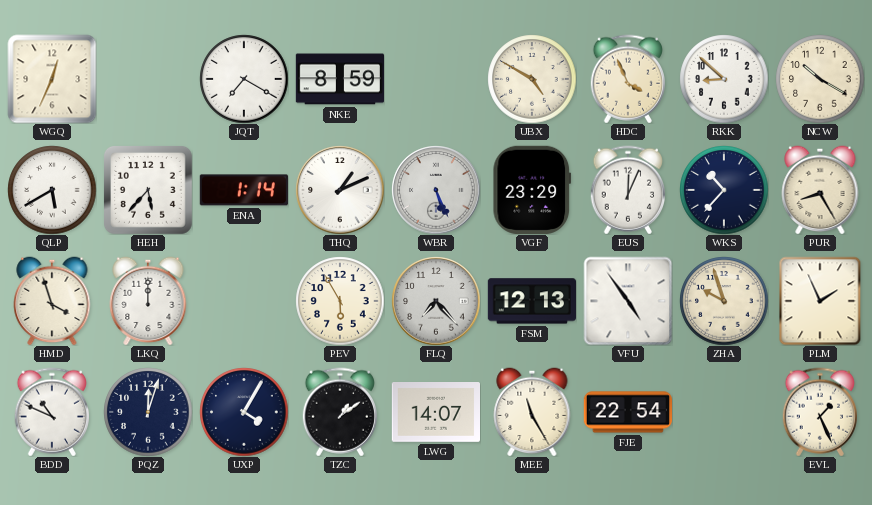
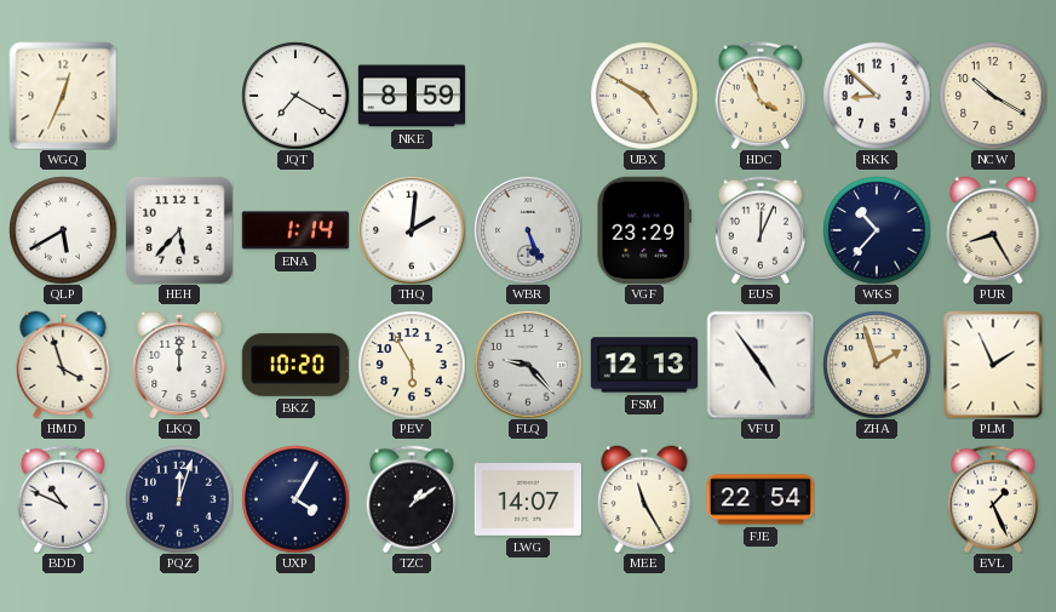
THQ: 1:11 -> 2:01 (412, 230)
BKZ: none -> 10:20 (295, 365)
FLQ: 7:23 -> 9:23 (528, 365)
ZHA: 9:57 -> 1:57 (877, 365)
